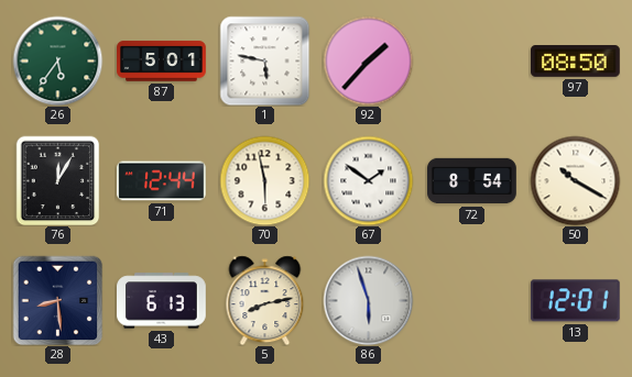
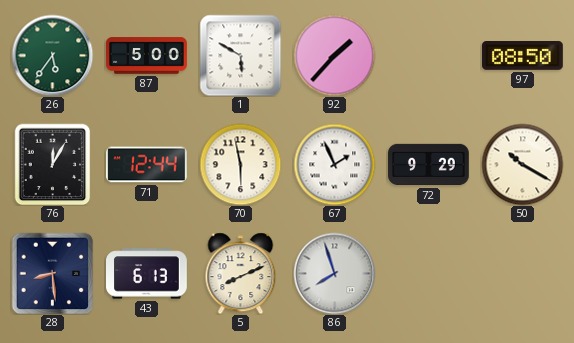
87: 5:01 -> 5:00 (147, 56)
1: 5:47 -> 5:50 (240, 55)
67: 1:51 -> 1:56 (334, 164)
72: 8:54 -> 9:29 (429, 165)
5: 8:13 -> 8:11 (241, 273)
86: 5:57 -> 7:57 (334, 273)
13: 12:01 -> none (575, 301)
